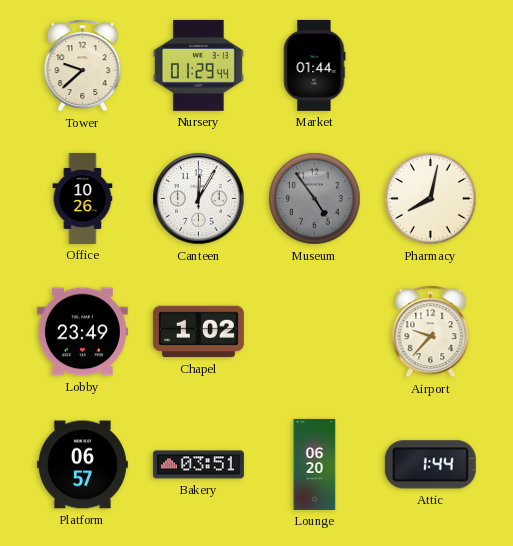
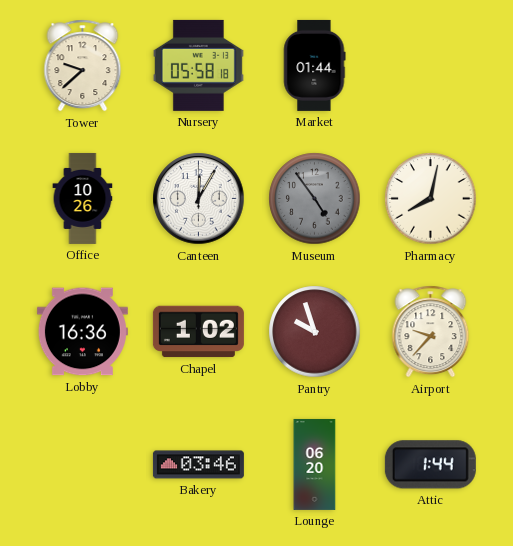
Nursery: 01:29 -> 05:58 (198, 65)
Lobby: 23:49 -> 16:36 (82, 332)
Pantry: none -> 9:57 (315, 332)
Platform: 06:57 -> none (82, 465)
Bakery: 03:51 -> 03:46 (198, 465)
